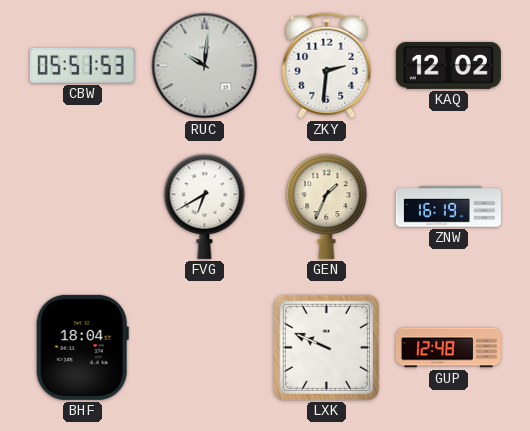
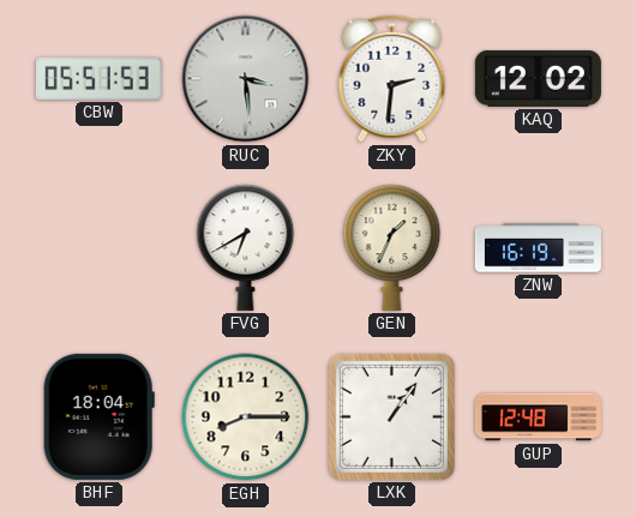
RUC: 10:01 -> 3:29 (246, 79)
EGH: none -> 8:15 (246, 417)
LXK: 9:49 -> 1:06 (391, 416)
